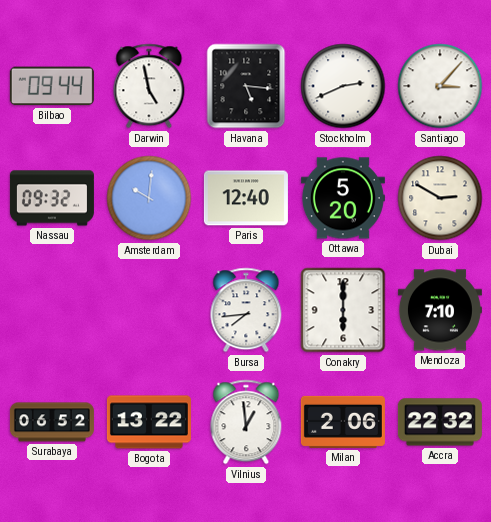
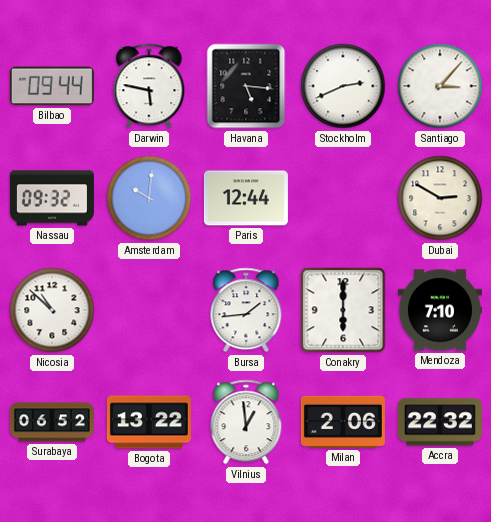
Darwin: 4:58 -> 5:47 (149, 86)
Paris: 12:40 -> 12:44 (246, 198)
Ottawa: 5:20 -> none (343, 198)
Nicosia: none -> 10:52 (52, 310)
Bursa: 7:44 -> 1:44 (246, 310)
